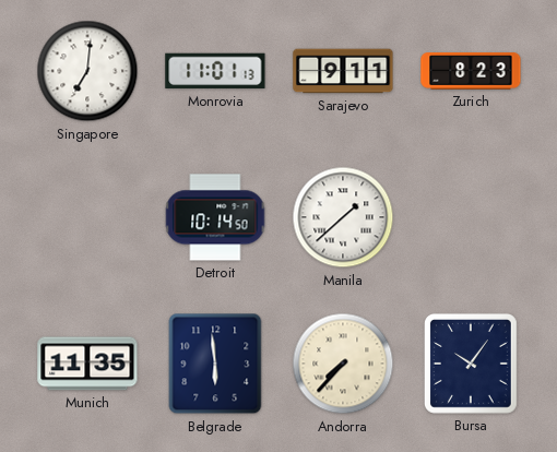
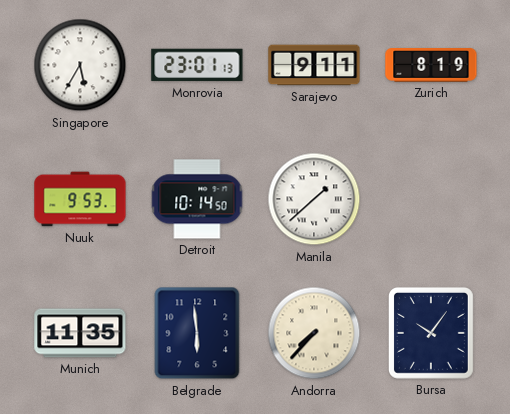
Singapore: 7:01 -> 5:35 (80, 65)
Monrovia: 11:01 -> 23:01 (197, 65)
Zurich: 8:23 -> 8:19 (431, 66)
Nuuk: none -> 9:53 (80, 199)
